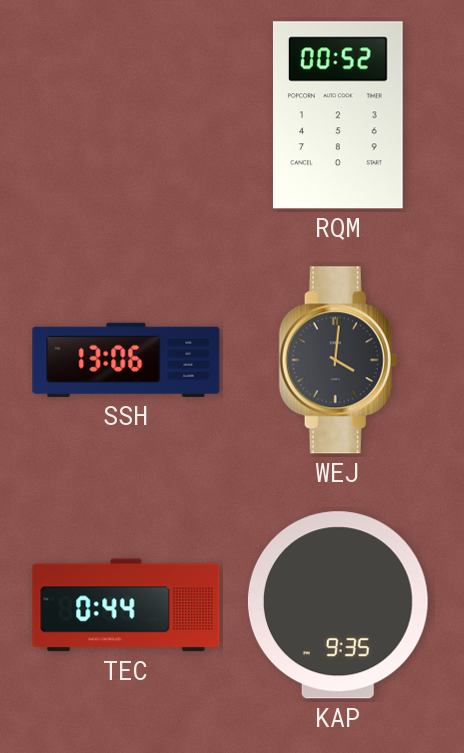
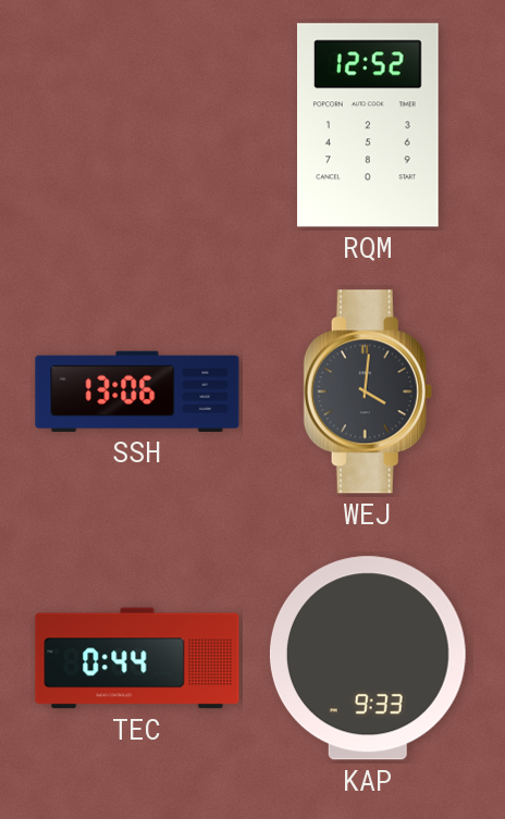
RQM: 00:52 -> 12:52 (368, 125)
KAP: 9:35 -> 9:33 (368, 658)
